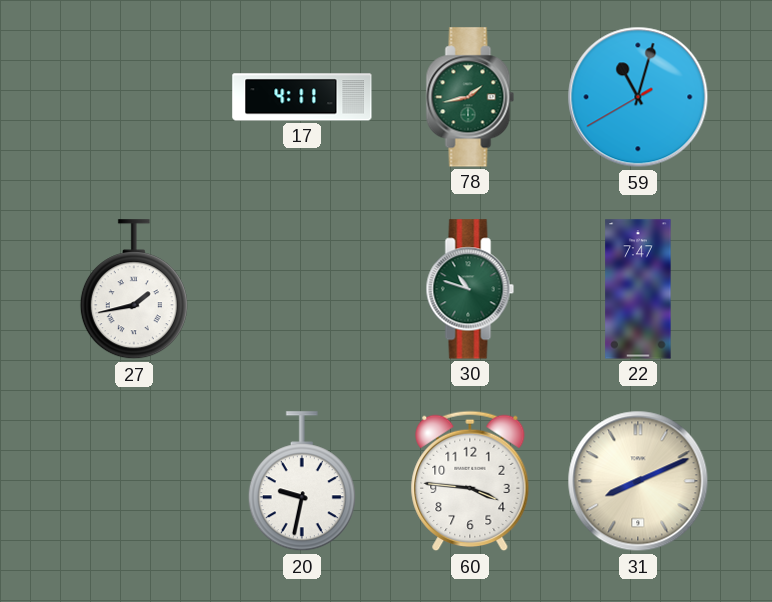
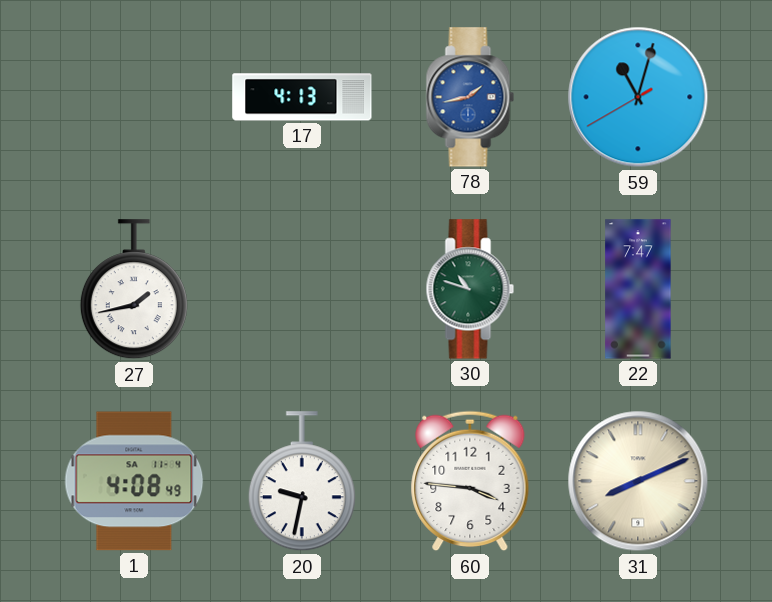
17: 4:11 -> 4:13 (302, 97)
78 dial: green -> blue (470, 97)
1: none -> 4:08 (134, 481)
